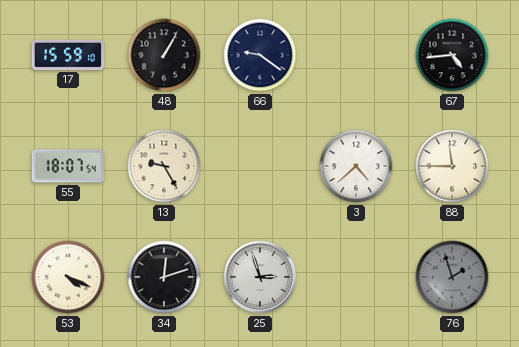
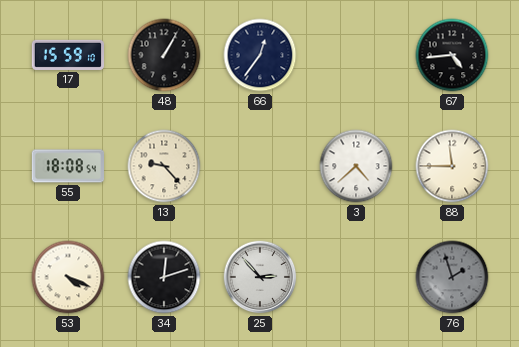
66: 9:21 -> 12:36 (260, 55)
55: 18:07 -> 18:08 (67, 166)
13: 9:25 -> 9:23 (164, 166)
25: 2:57 -> 2:53 (260, 277)
